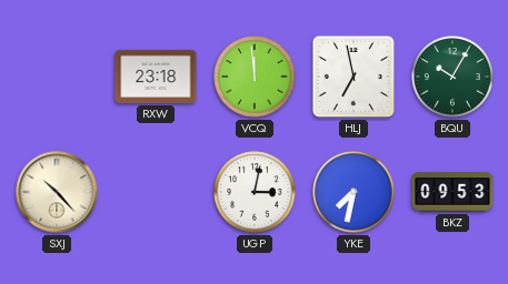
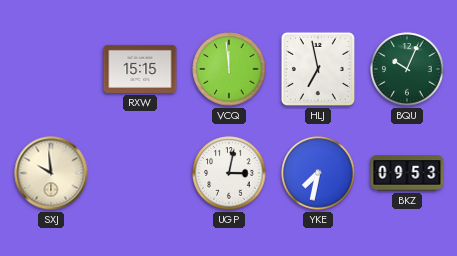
RXW: 23:18 -> 15:15 (140, 69)
BQU: 10:05 -> 10:04 (407, 69)
SXJ: 10:23 -> 9:59 (51, 173)
